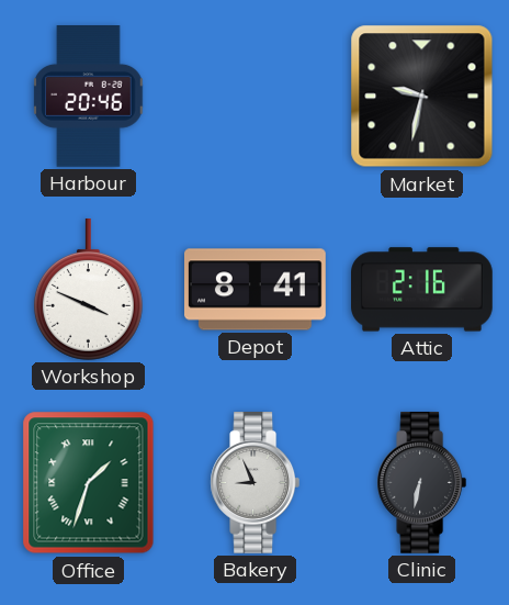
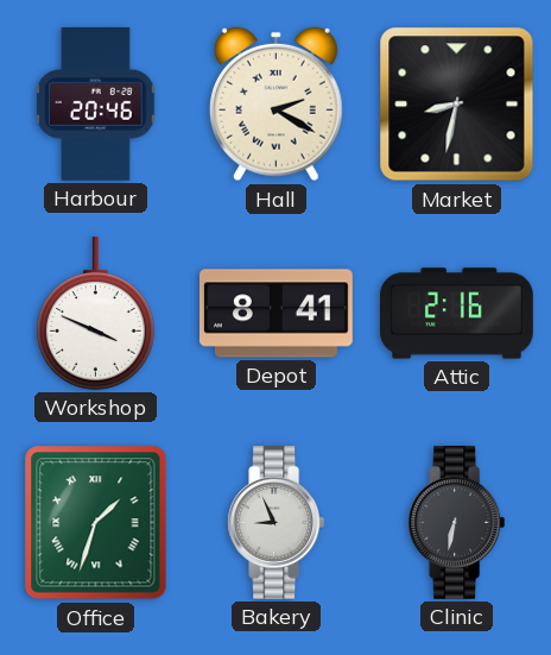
Hall: none -> 2:20 (275, 105)
Market: 9:32 -> 8:32 (457, 105)
